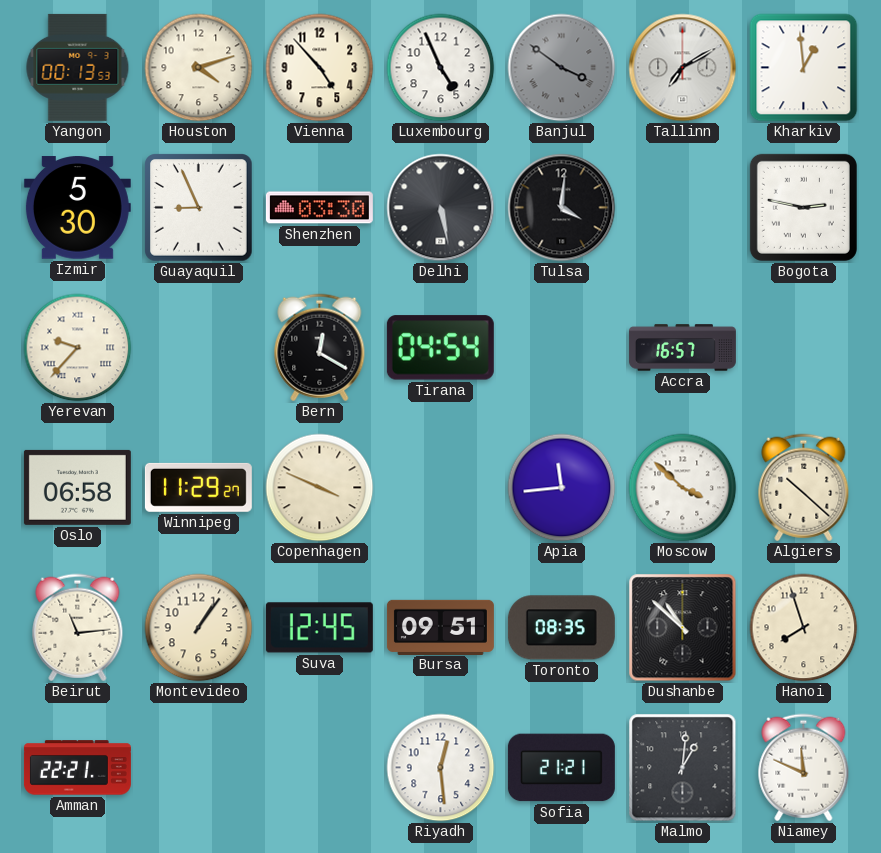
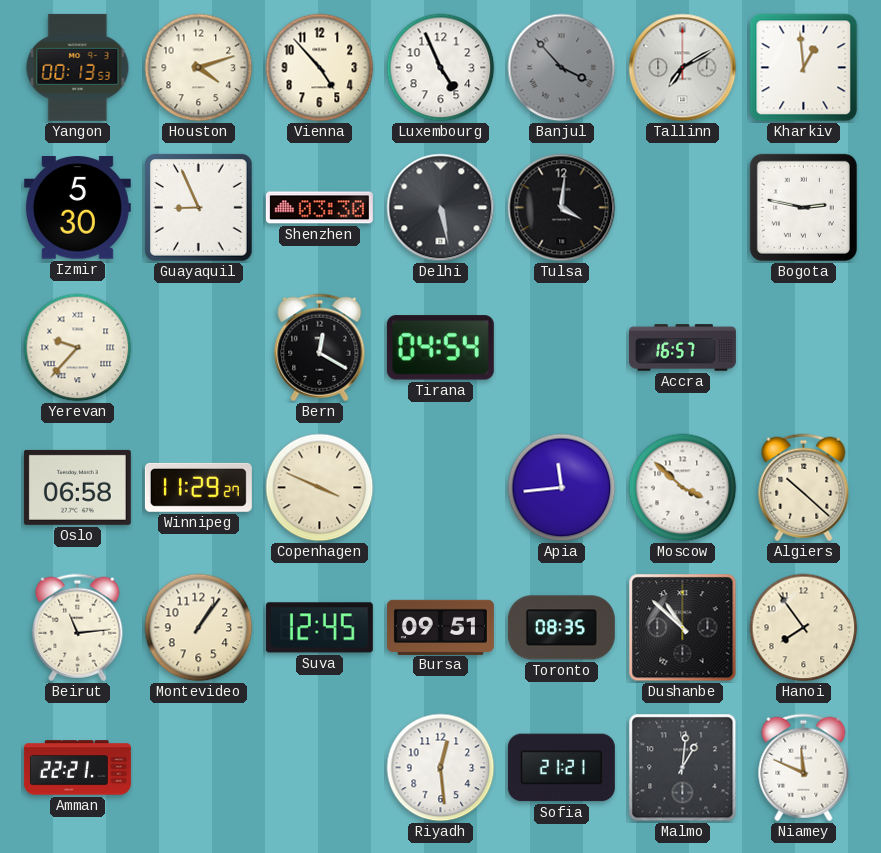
Banjul: 3:51 -> 3:53 (562, 68)
Hanoi: 7:57 -> 7:54 (804, 628)
